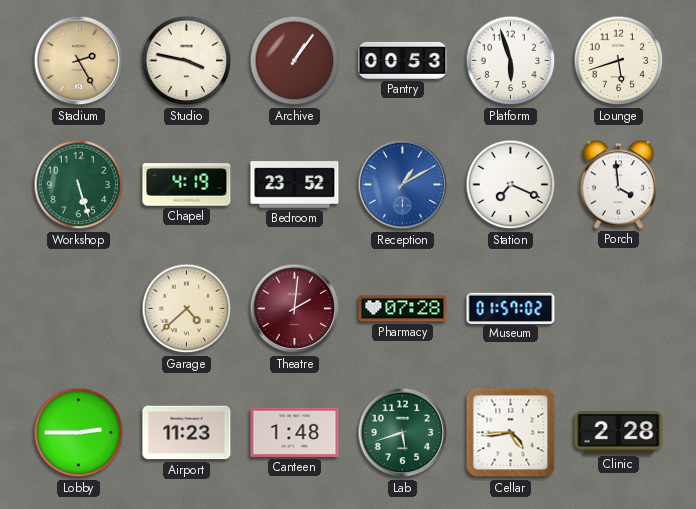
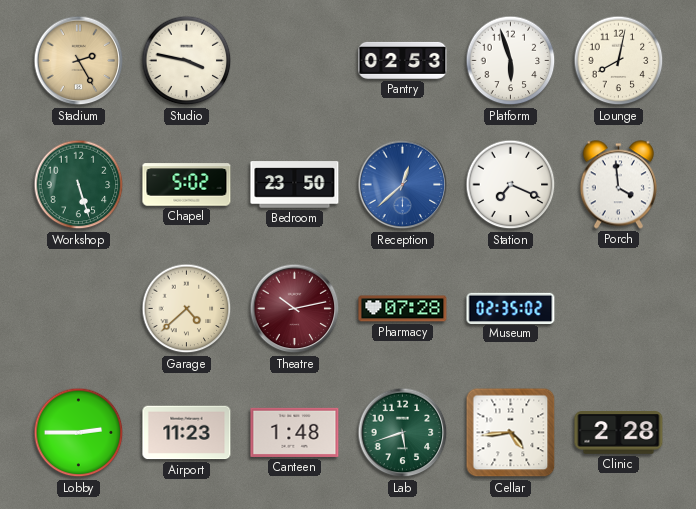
Archive: 1:06 -> none (295, 61)
Pantry: 00:53 -> 02:53 (403, 60)
Lounge: 5:42 -> 8:02 (619, 61)
Chapel: 4:19 -> 5:02 (187, 185)
Bedroom: 23:52 -> 23:50 (295, 185)
Reception: 1:10 -> 12:38 (403, 185)
Theatre: 2:01 -> 10:13 (295, 309)
Museum: 01:57 -> 02:35 (511, 308)
